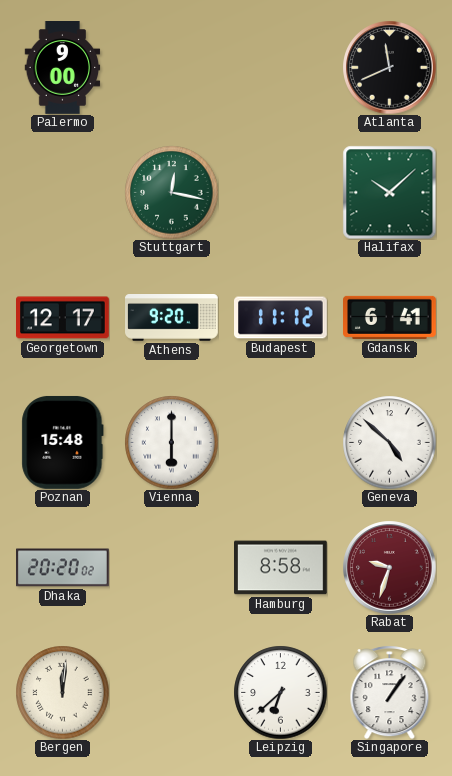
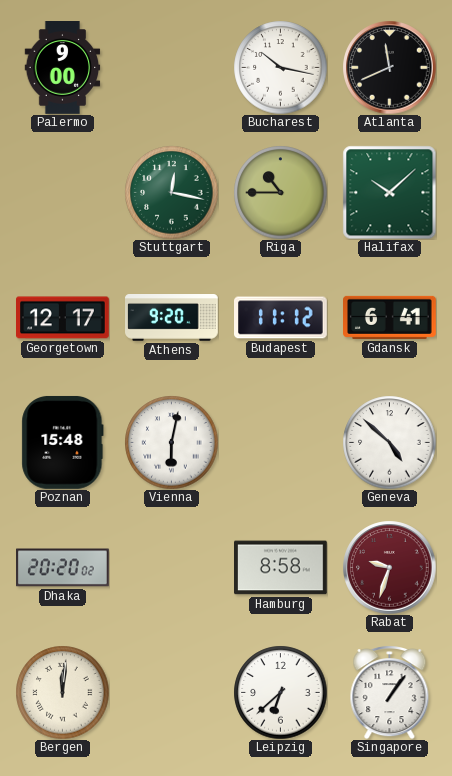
Bucharest: none -> 10:17 (280, 67)
Riga: none -> 10:45 (280, 192)
Vienna: 6:00 -> 6:02 (171, 442)
